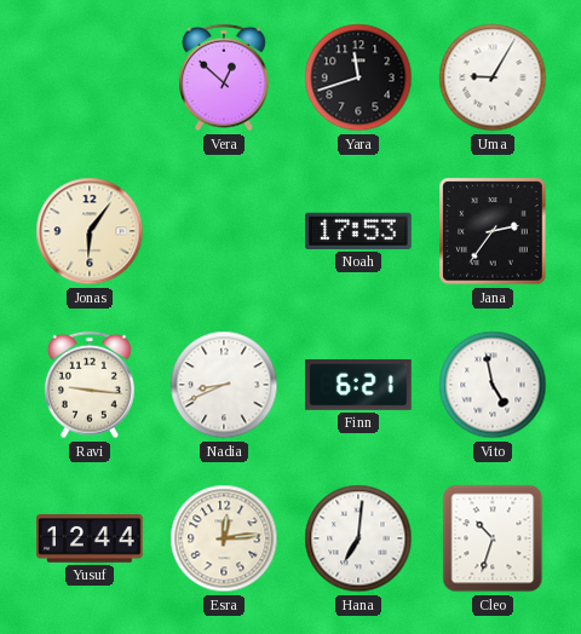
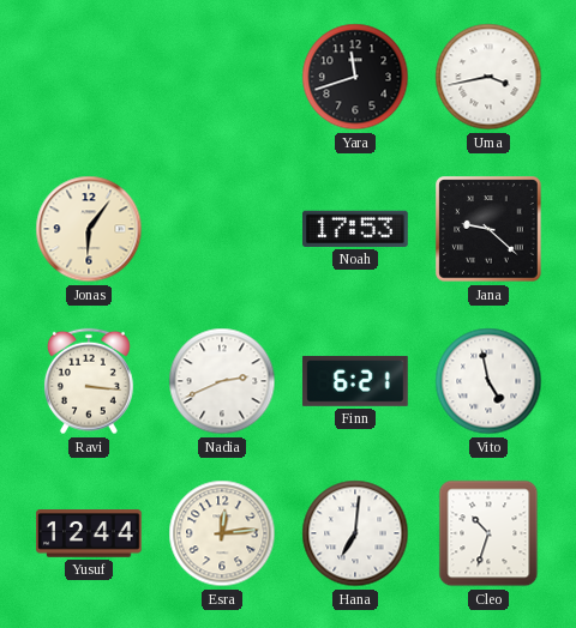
Vera: 12:52 -> none (224, 77)
Uma: 9:05 -> 3:43 (488, 77)
Jana: 2:36 -> 9:22 (488, 229)
Ravi: 9:16 -> 3:16 (89, 381)
Nadia: 8:41 -> 2:41 (222, 381)
